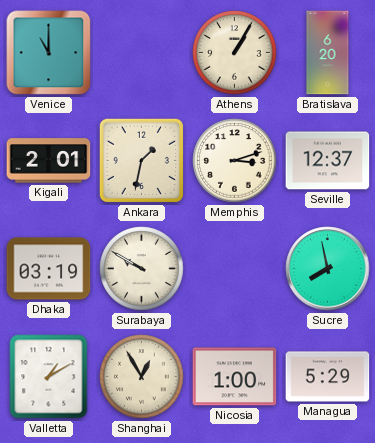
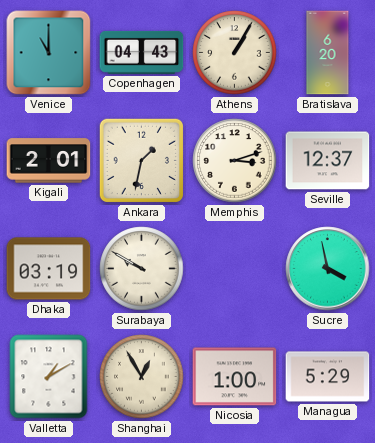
Copenhagen: none -> 04:43 (142, 52)
Sucre: 7:58 -> 3:58 (328, 269)
